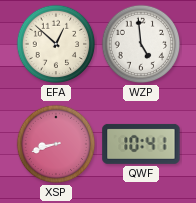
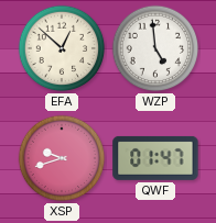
XSP: 8:42 -> 9:42 (62, 158)
QWF: 10:41 -> 01:47 (155, 158)
